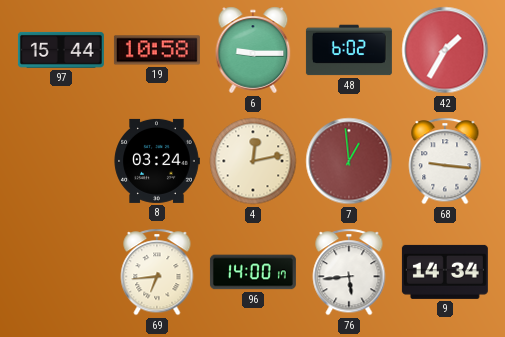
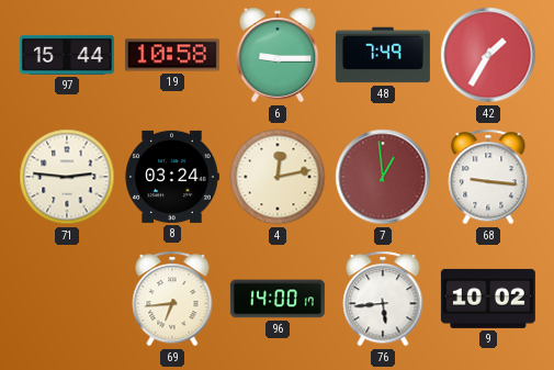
48: 6:02 -> 7:49 (383, 55)
71: none -> 2:46 (67, 177)
9: 14:34 -> 10:02 (488, 299)
